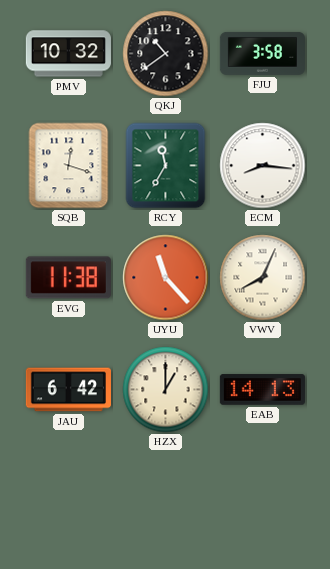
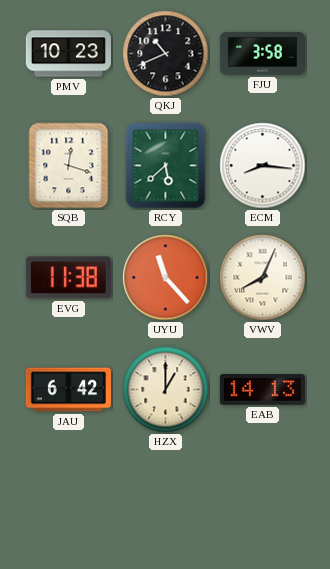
PMV: 10:32 -> 10:23 (68, 54)
QKJ: 10:39 -> 10:41 (166, 54)
RCY: 11:35 -> 5:38 (166, 166)
